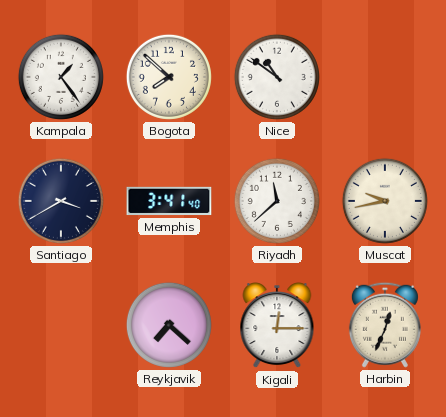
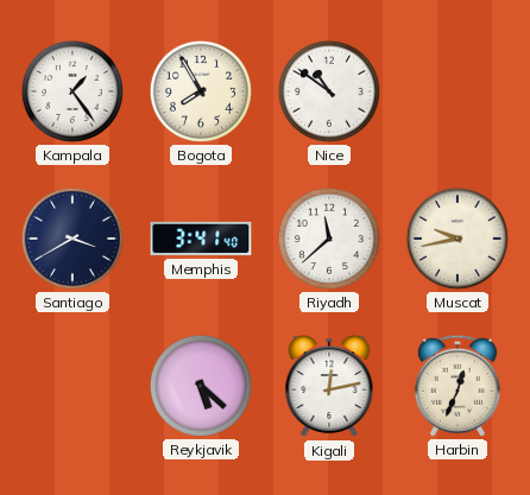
Bogota: 7:52 -> 7:55 (201, 91)
Reykjavik: 7:22 -> 5:22 (201, 386)
Kigali: 12:15 -> 12:13 (329, 387)
